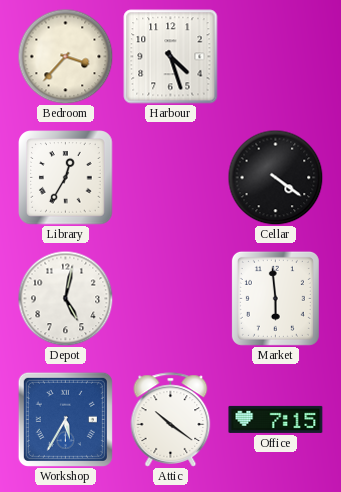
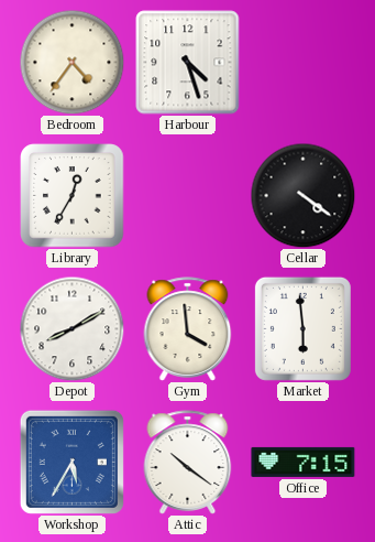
Bedroom: 3:37 -> 4:36 (71, 62)
Depot: 5:02 -> 8:10 (71, 328)
Gym: none -> 3:59 (188, 329)
